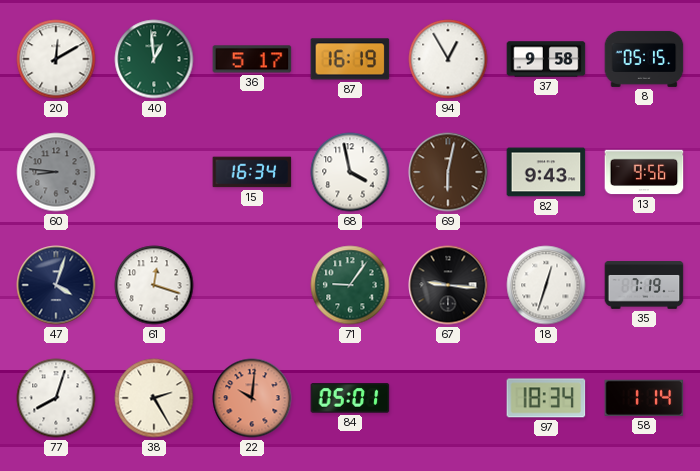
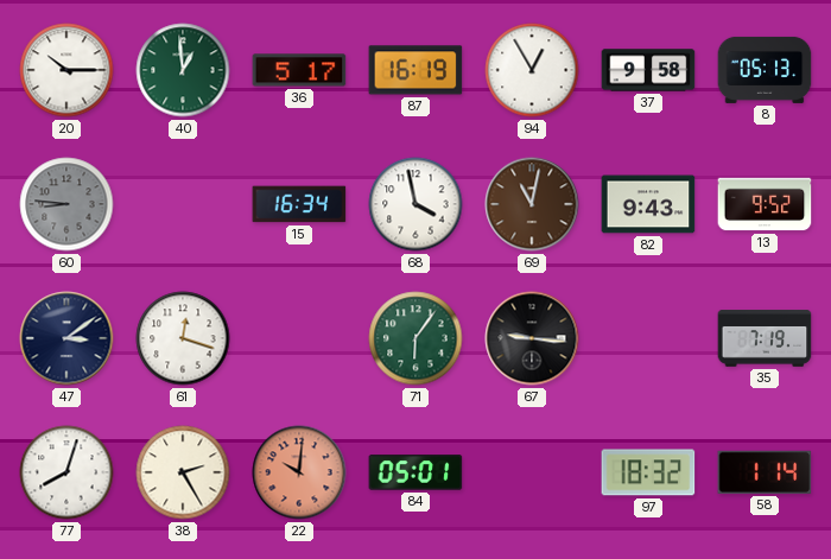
20: 12:10 -> 10:15 (66, 70)
8: 05:15 -> 05:13 (765, 70)
69: 6:02 -> 11:02 (532, 204)
13: 9:56 -> 9:52 (765, 204)
47: 4:03 -> 3:09 (66, 338)
71: 9:06 -> 6:06 (415, 338)
18: 12:33 -> none (546, 285)
97: 18:34 -> 18:32 (648, 472)
